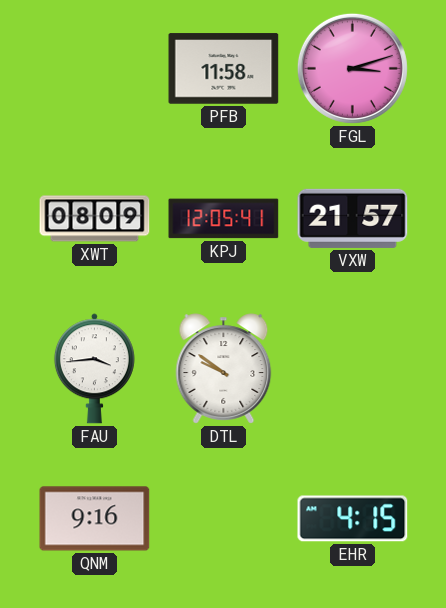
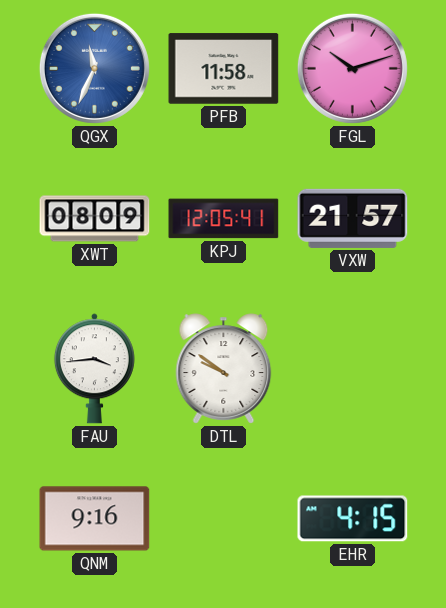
QGX: none -> 11:34 (94, 68)
FGL: 3:12 -> 10:12 (352, 68)
